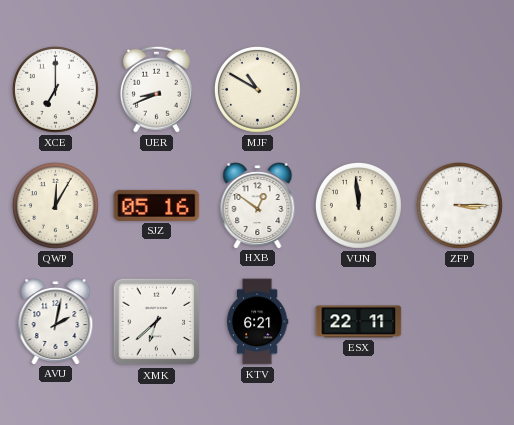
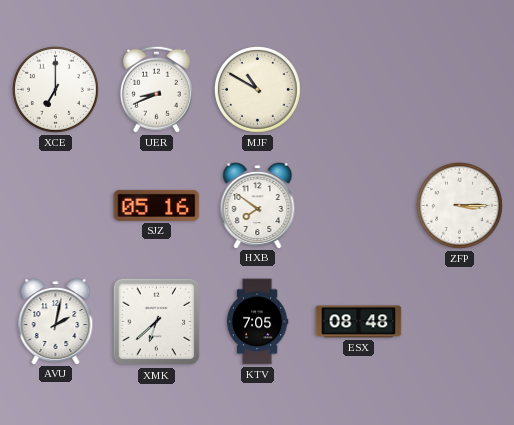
QWP: 12:05 -> none (55, 205)
HXB: 12:51 -> 7:51 (258, 206)
VUN: 11:59 -> none (358, 205)
KTV: 6:21 -> 7:05 (257, 322)
ESX: 22:11 -> 08:48 (359, 322)
